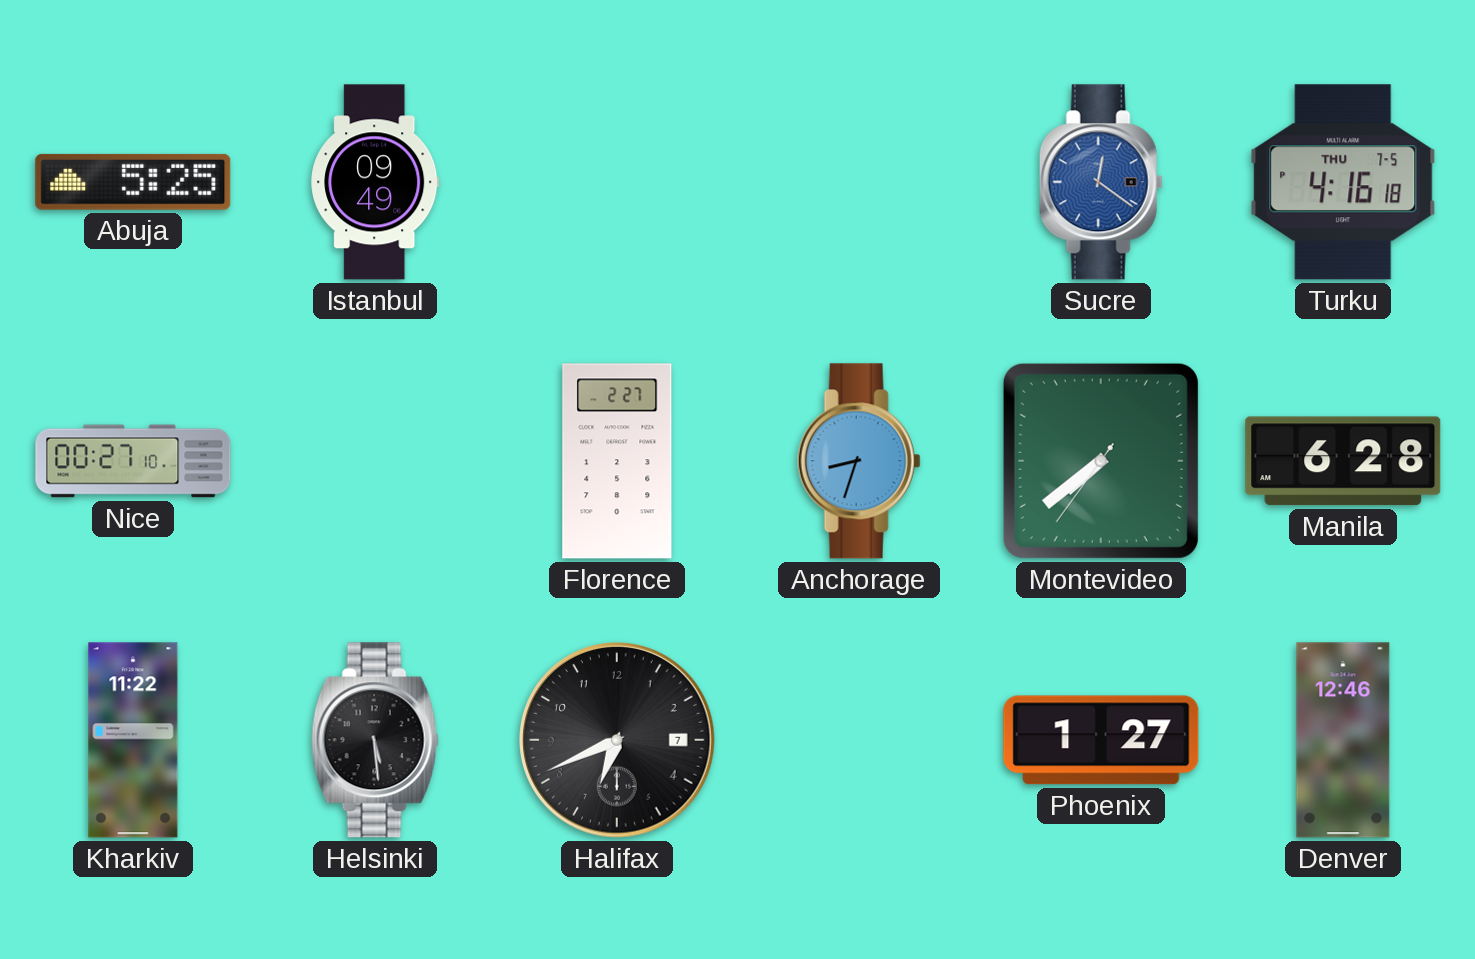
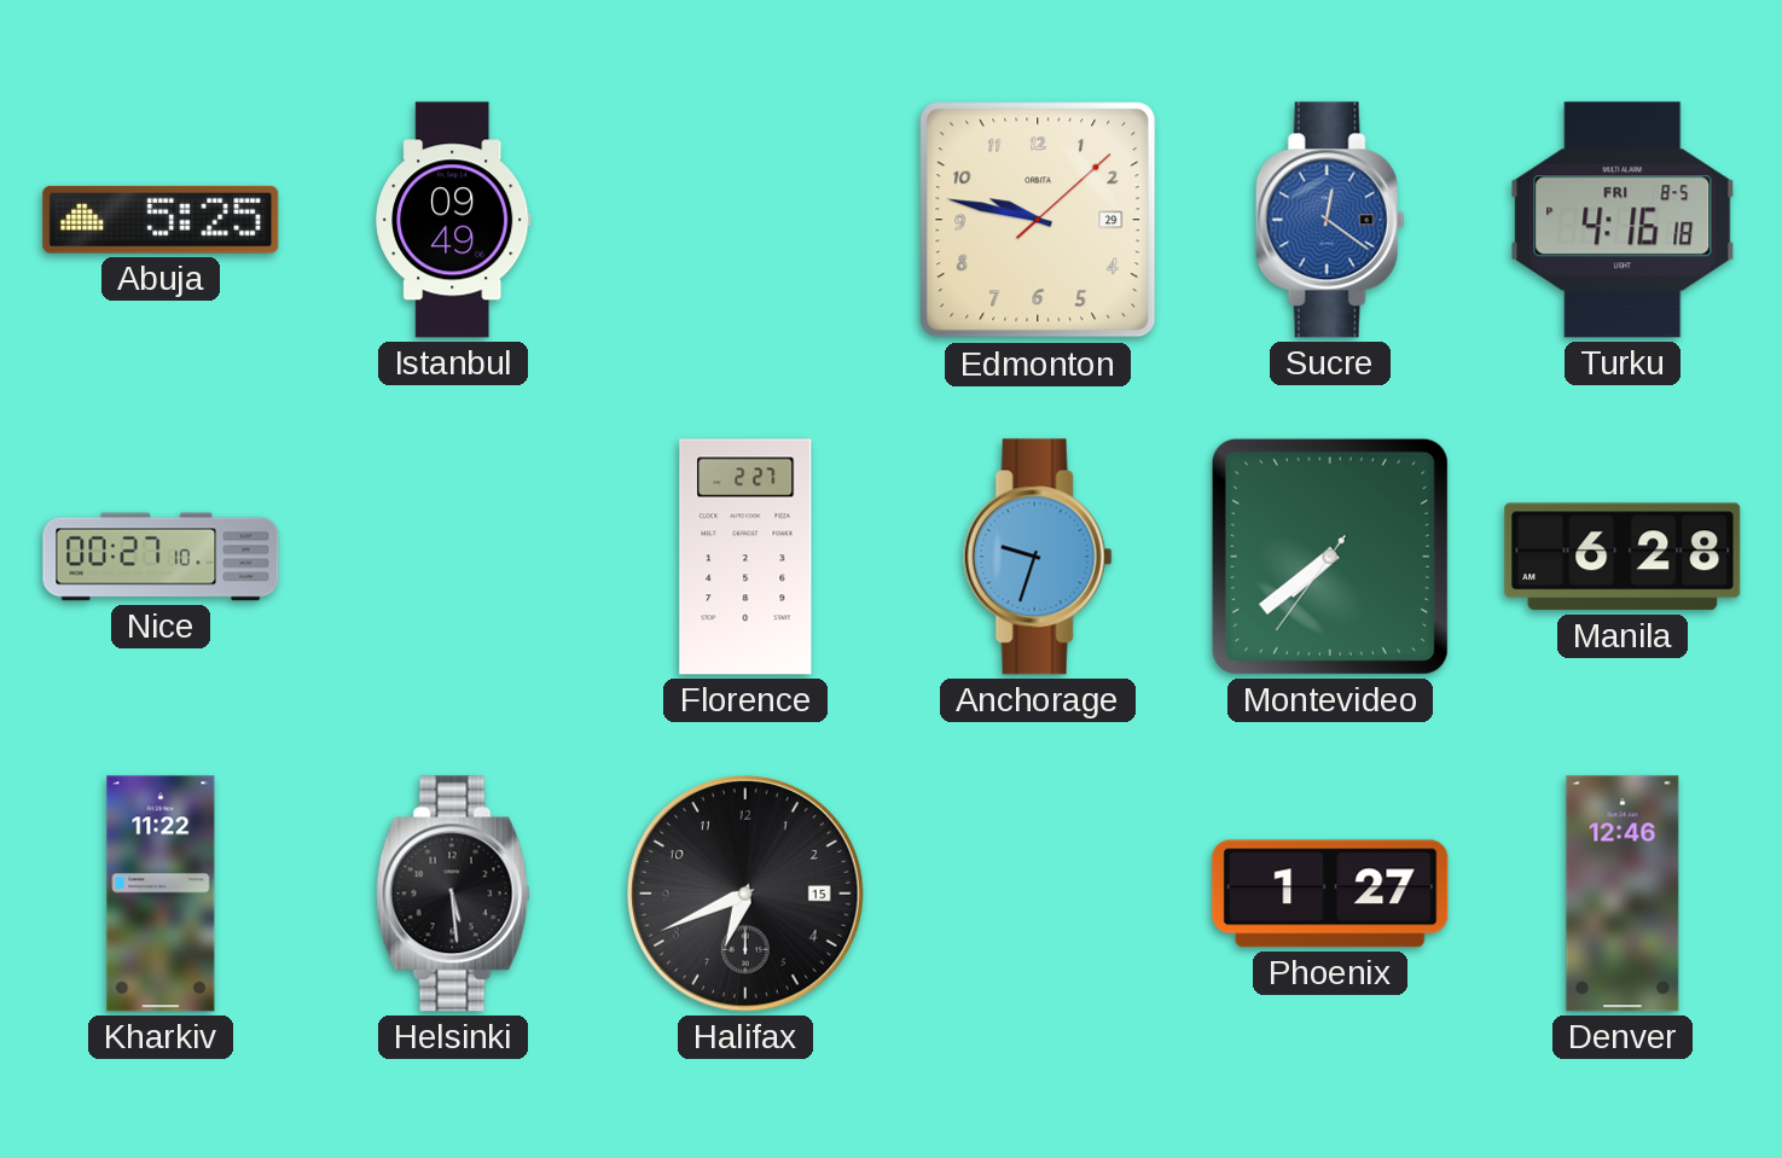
Edmonton: none -> 9:47 (1038, 220)
Turku date: THU 7-5 -> FRI 8-5 (1623, 220)
Anchorage: 8:33 -> 9:33 (1038, 557)
Halifax date: 7 -> 15 (747, 895)
